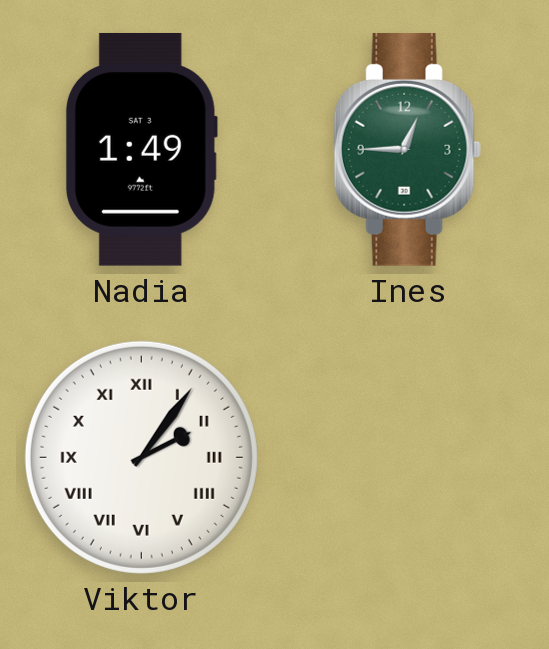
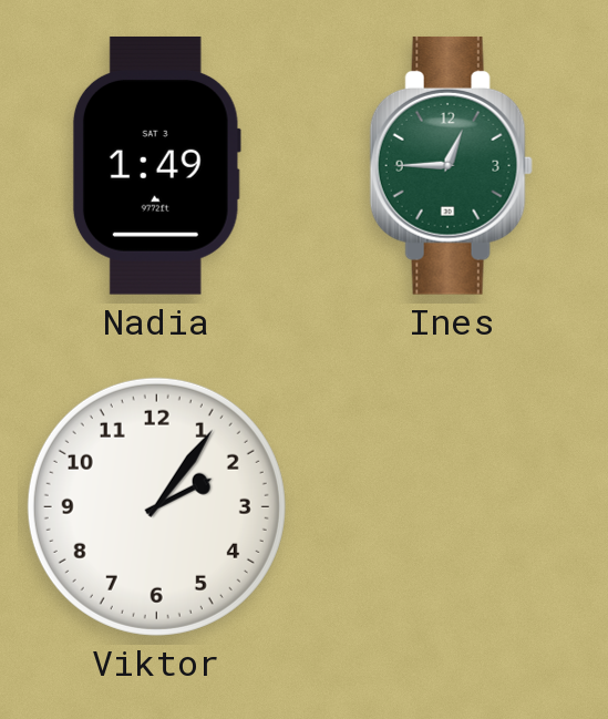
Viktor numerals: Roman -> Arabic (156, 506)
